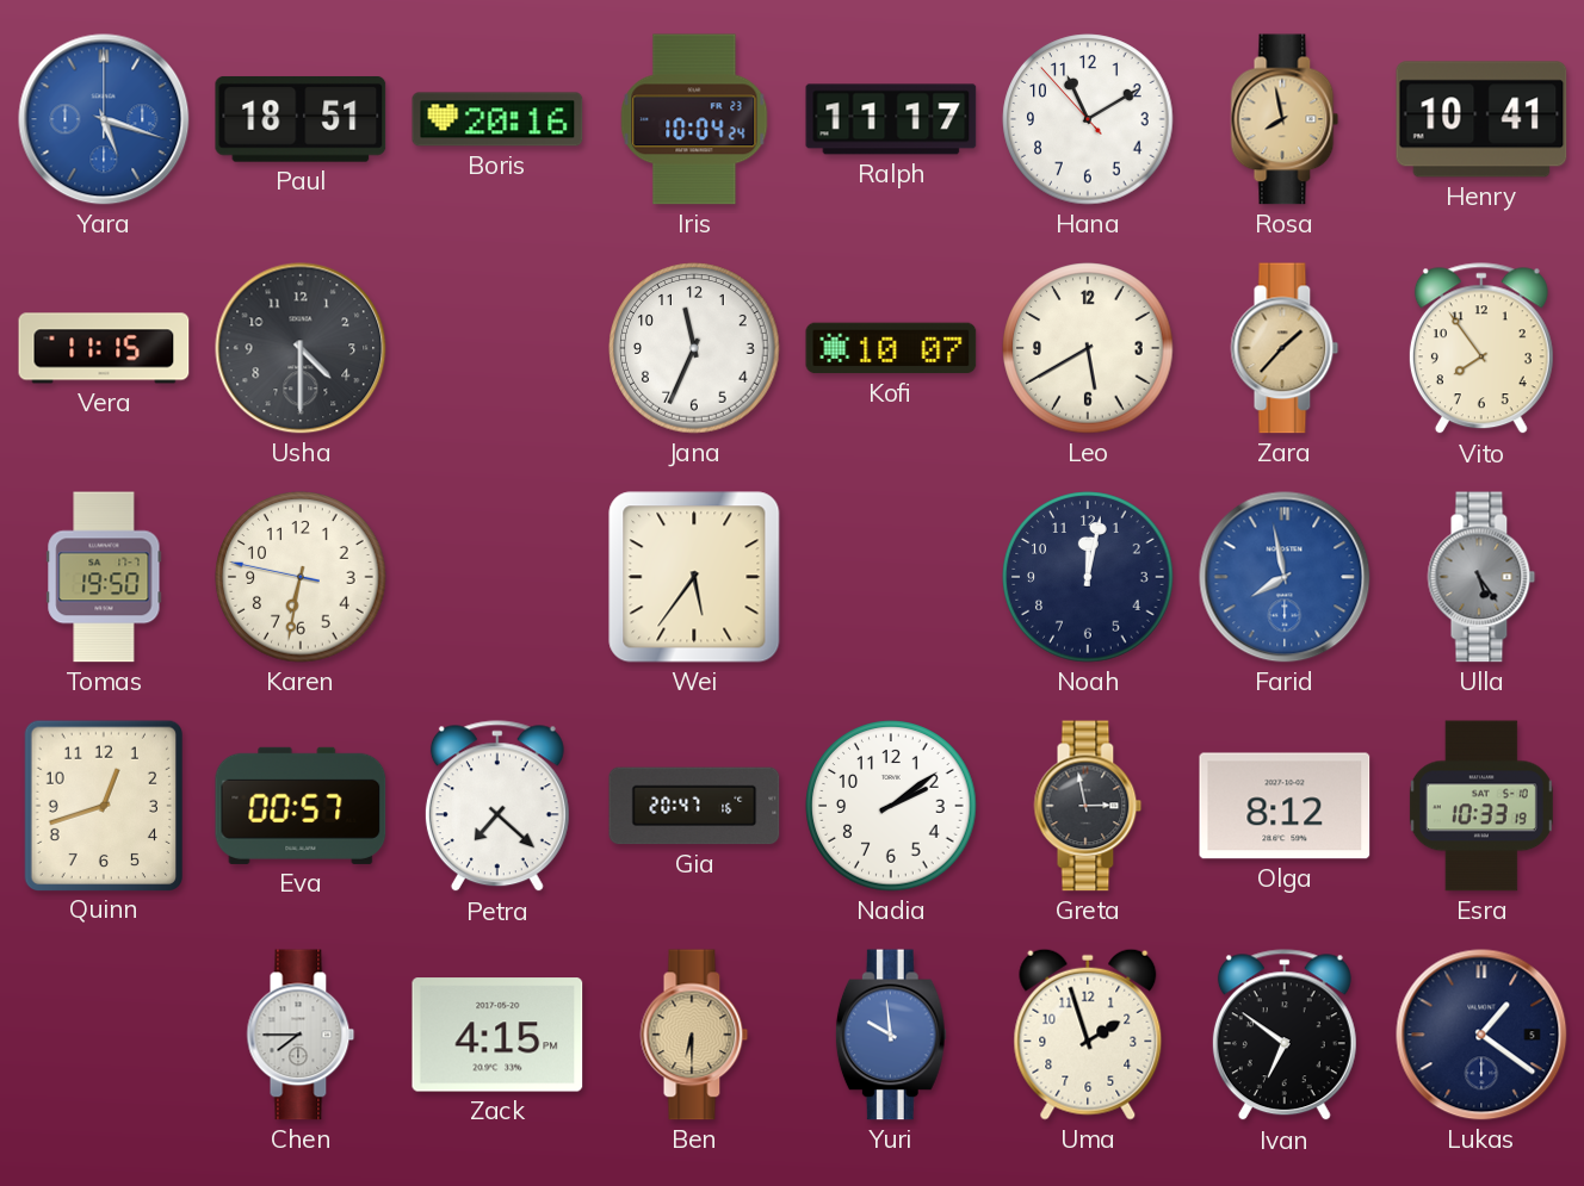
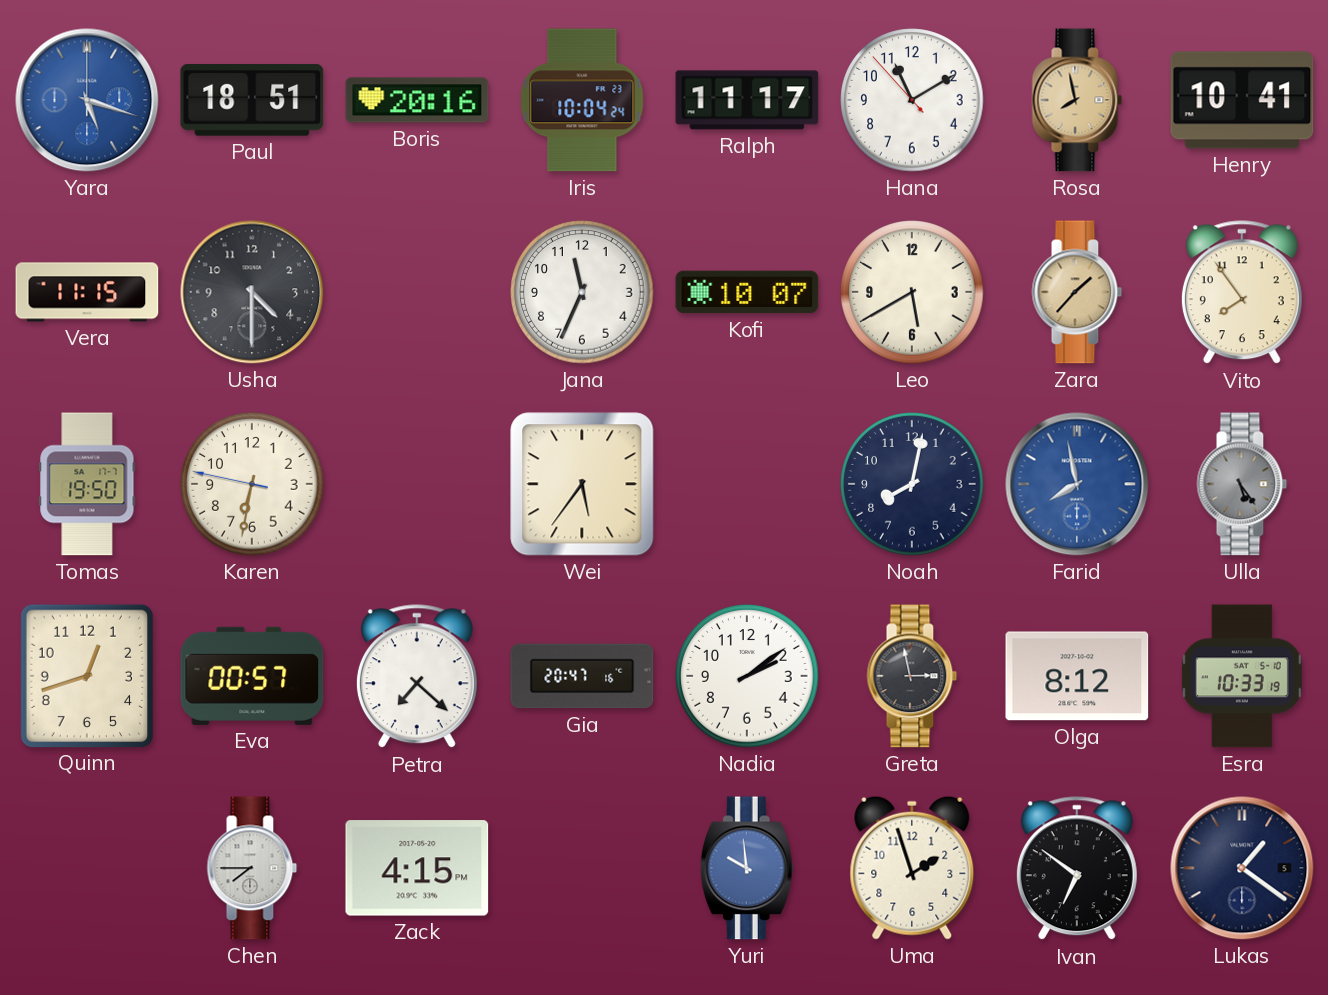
Noah: 12:02 -> 8:02 (912, 484)
Ben: 6:30 -> none (694, 1035)
